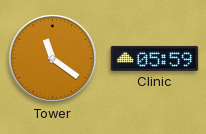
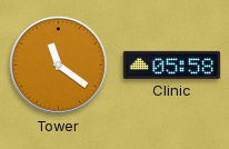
Clinic: 05:59 -> 05:58 (172, 64)
